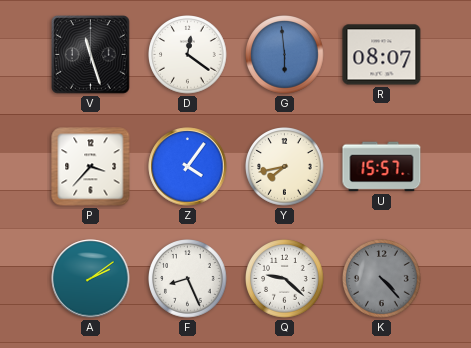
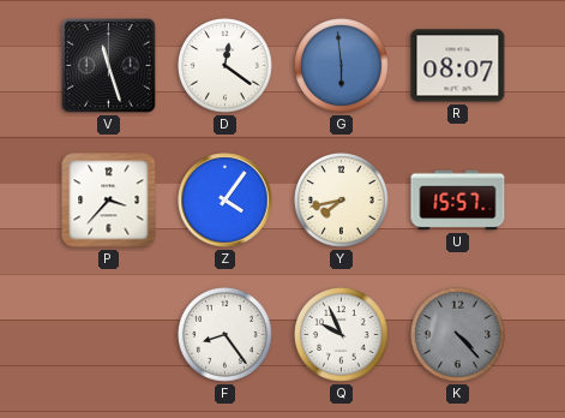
A: 2:09 -> none (91, 279)
F: 8:26 -> 8:24 (226, 335)
Q: 9:22 -> 9:56 (342, 335)
